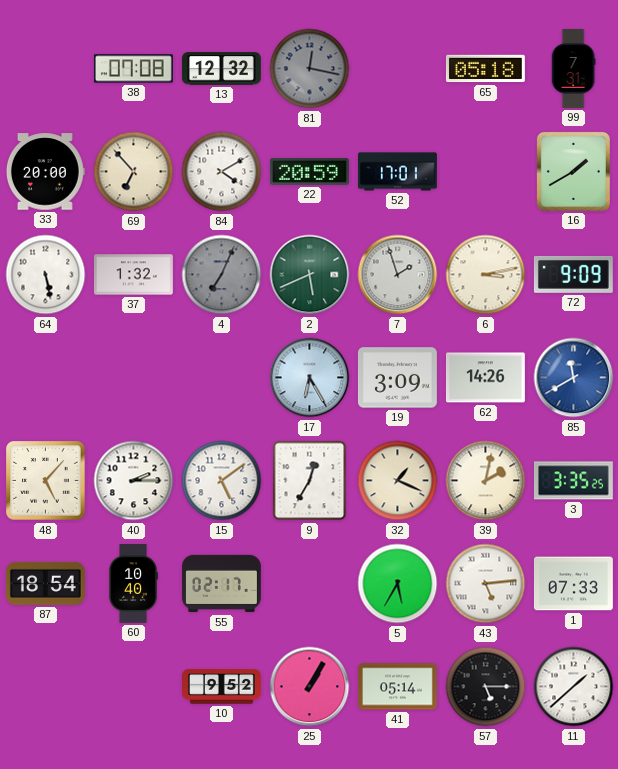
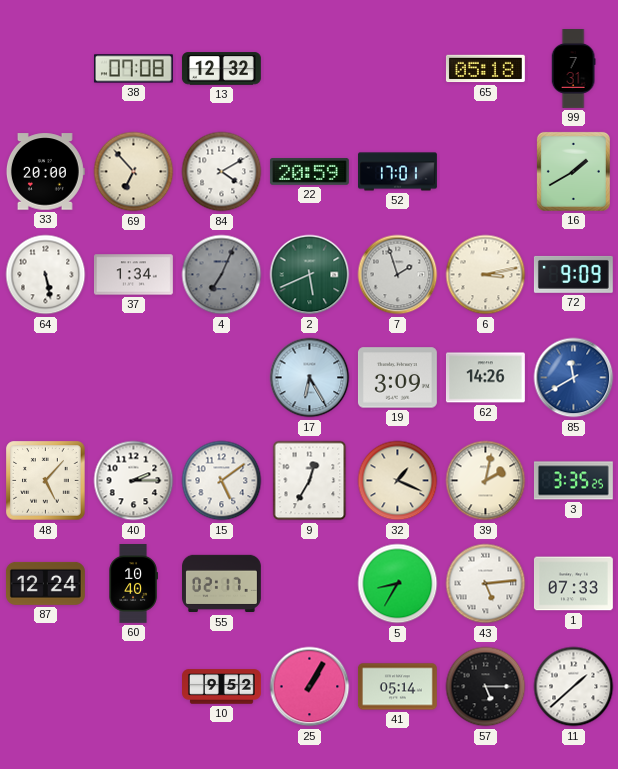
81: 12:17 -> none (310, 69)
37: 1:32 -> 1:34 (133, 275)
87: 18:54 -> 12:24 (45, 583)
5: 5:35 -> 8:35 (398, 584)
